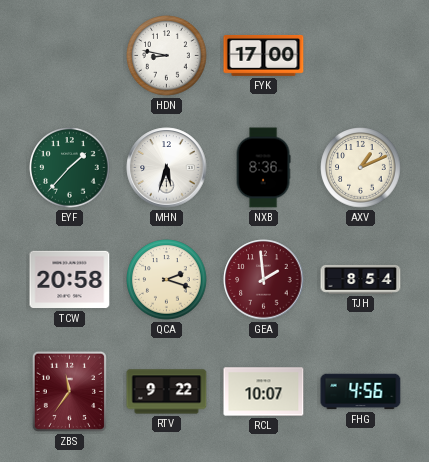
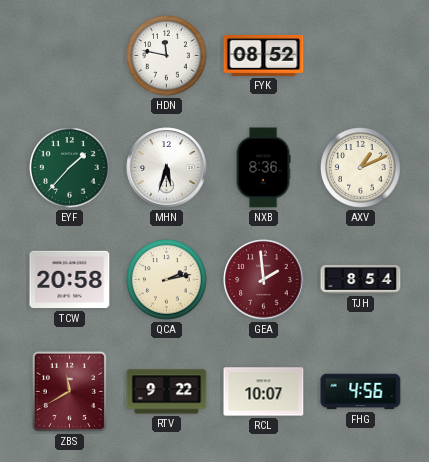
HDN: 8:47 -> 11:47 (167, 56)
FYK: 17:00 -> 08:52 (264, 55)
QCA: 2:18 -> 2:13 (167, 280)
ZBS: 11:36 -> 11:40 (69, 391)
